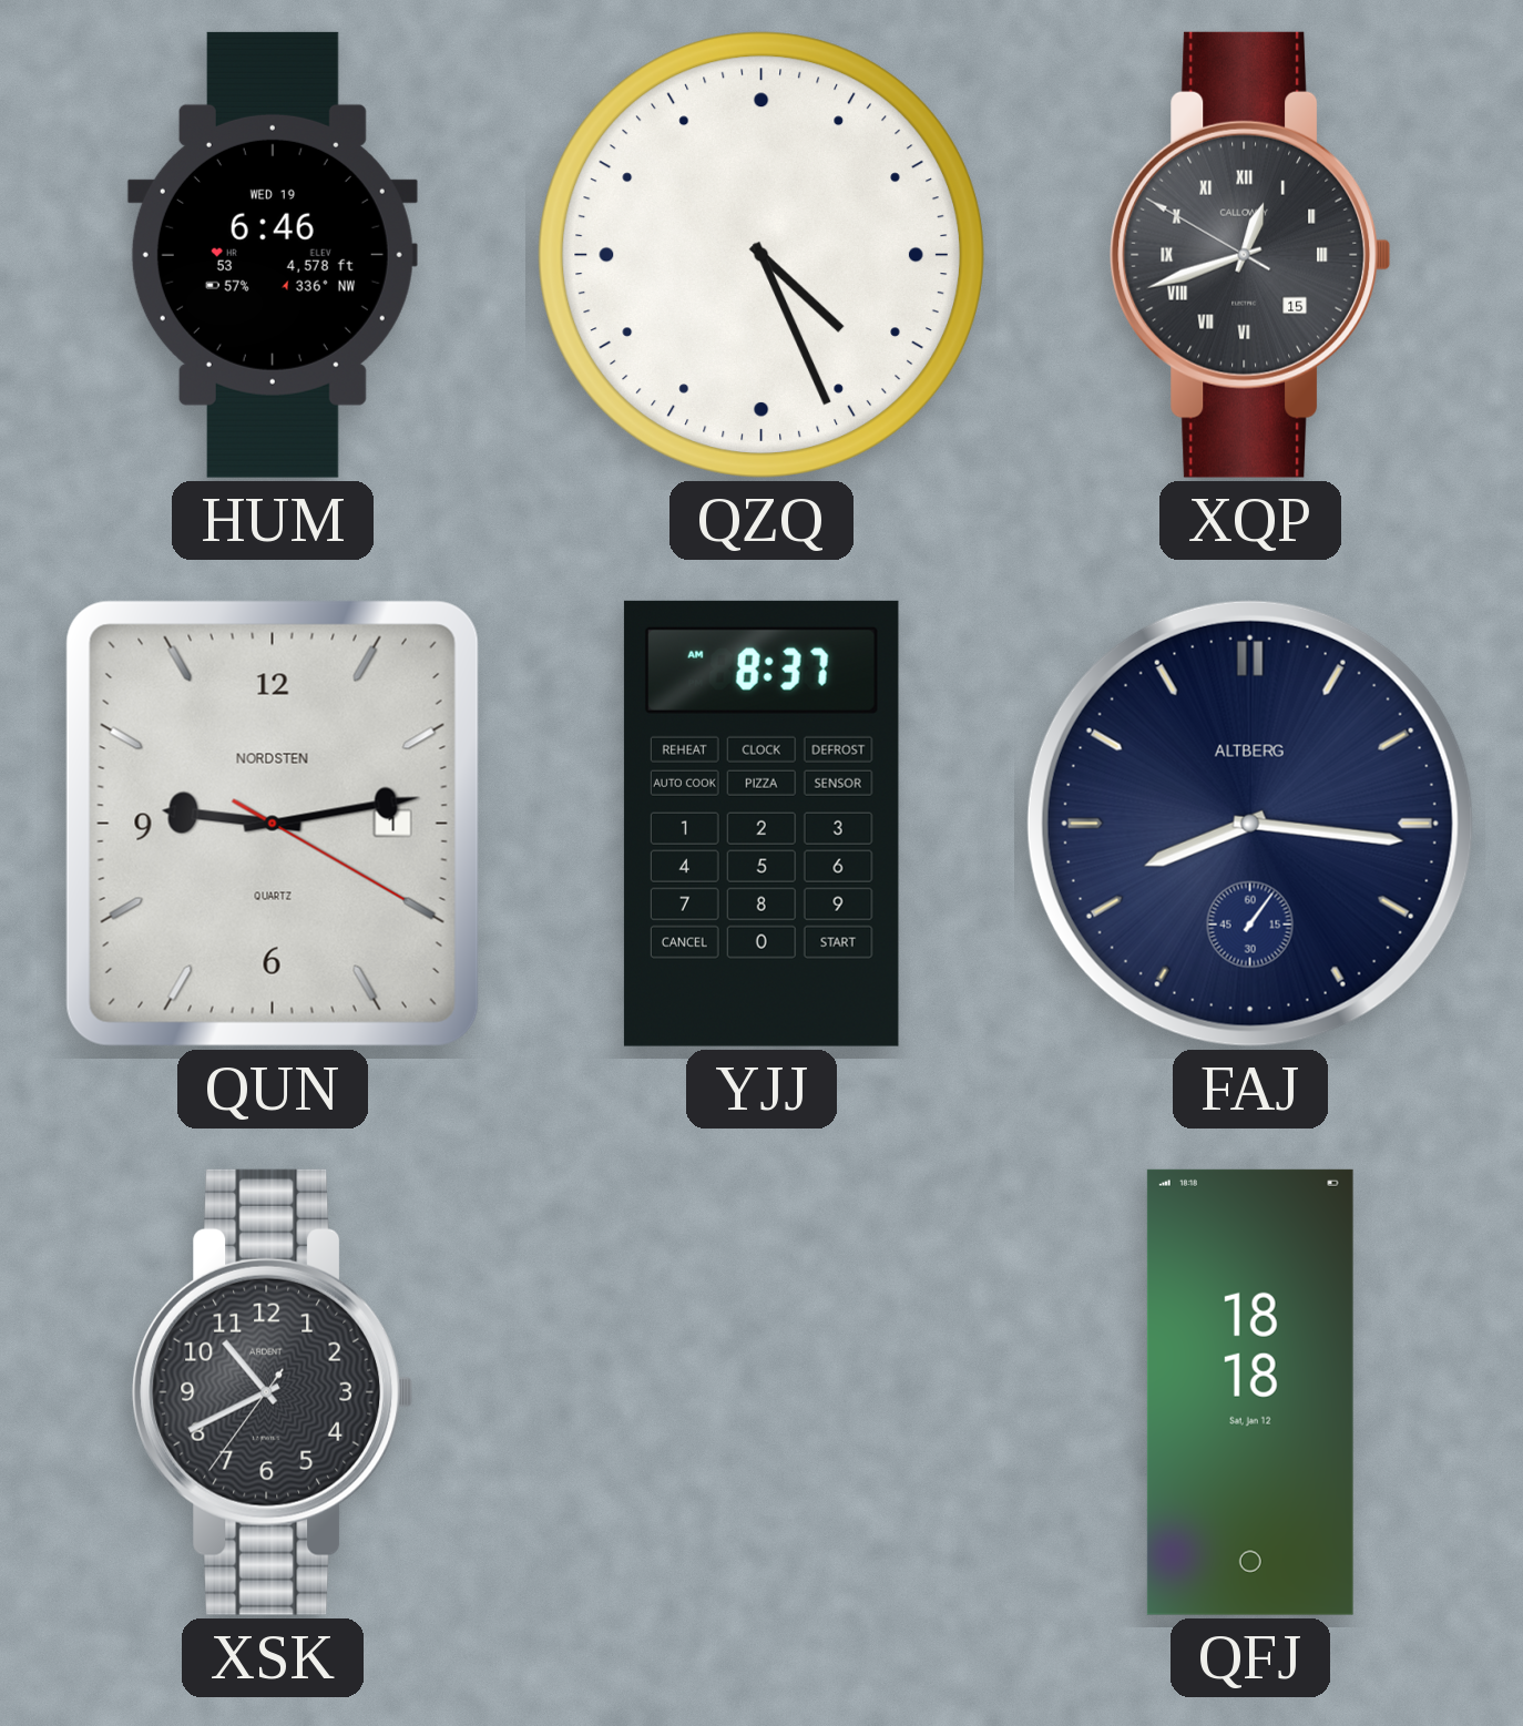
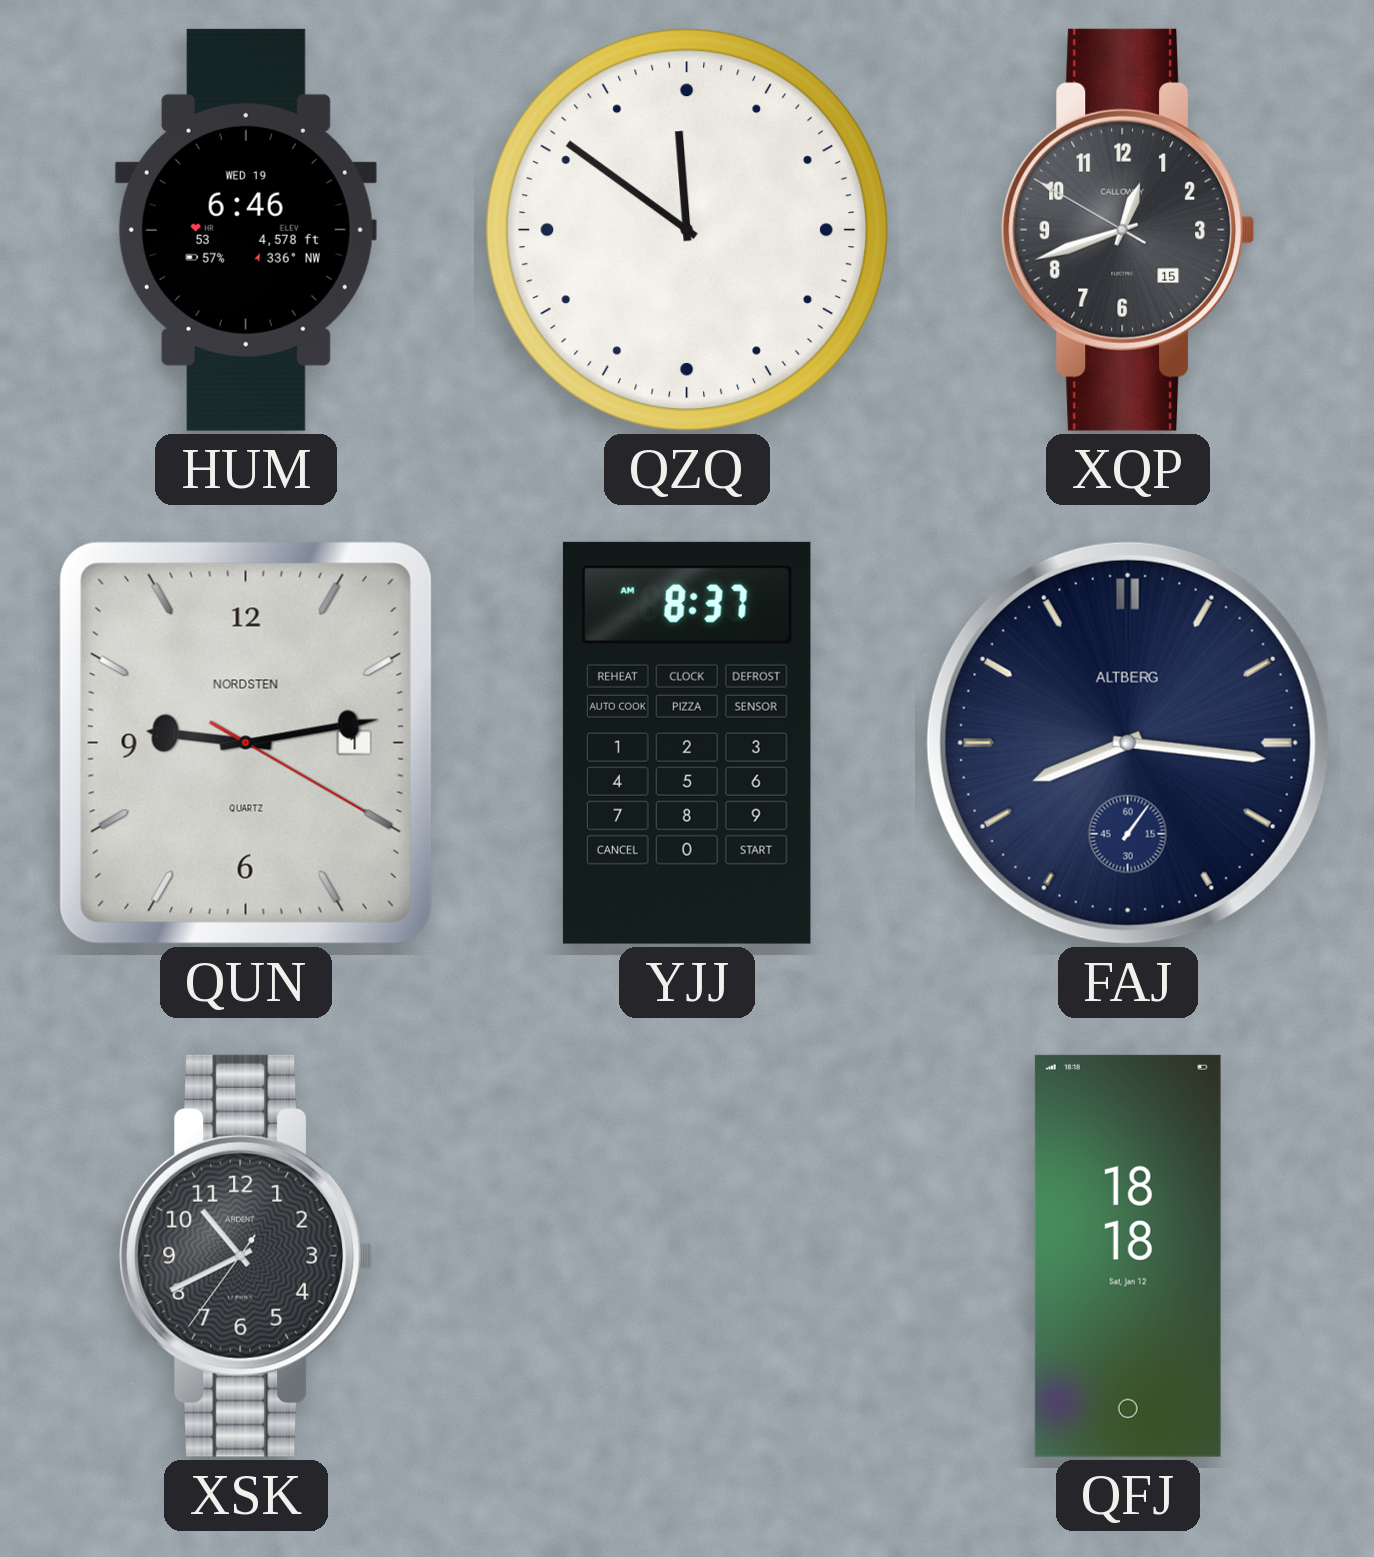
QZQ: 4:26 -> 11:51 (687, 230)
XQP numerals: Roman -> Arabic (1128, 230)
